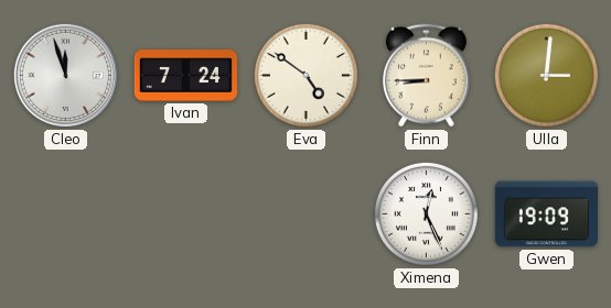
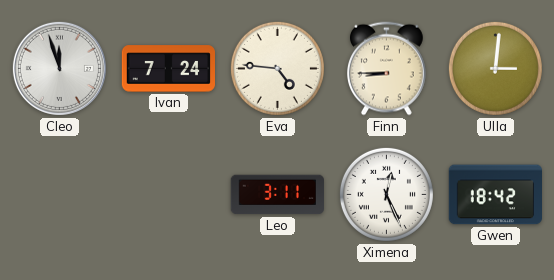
Eva: 4:51 -> 4:46 (277, 68)
Leo: none -> 3:11 (277, 195)
Gwen: 19:09 -> 18:42 (495, 195)
